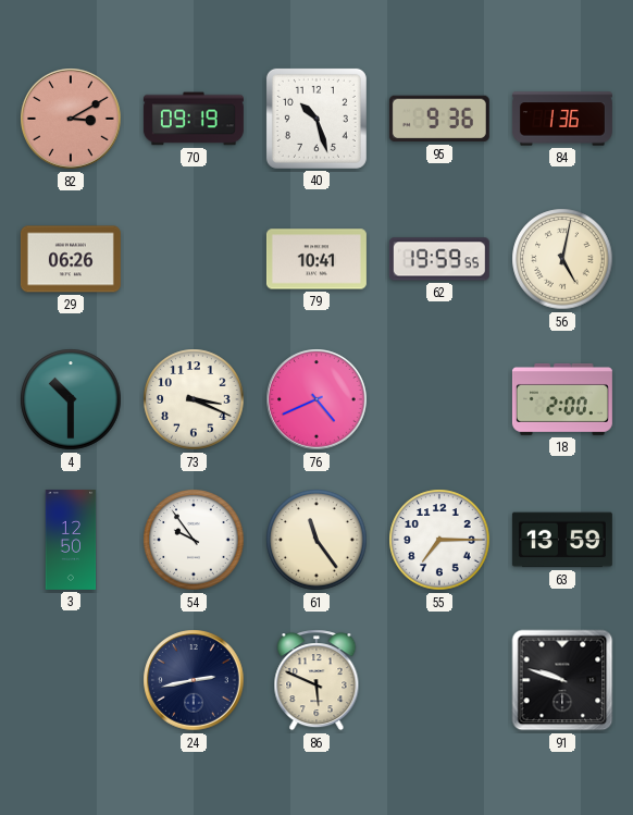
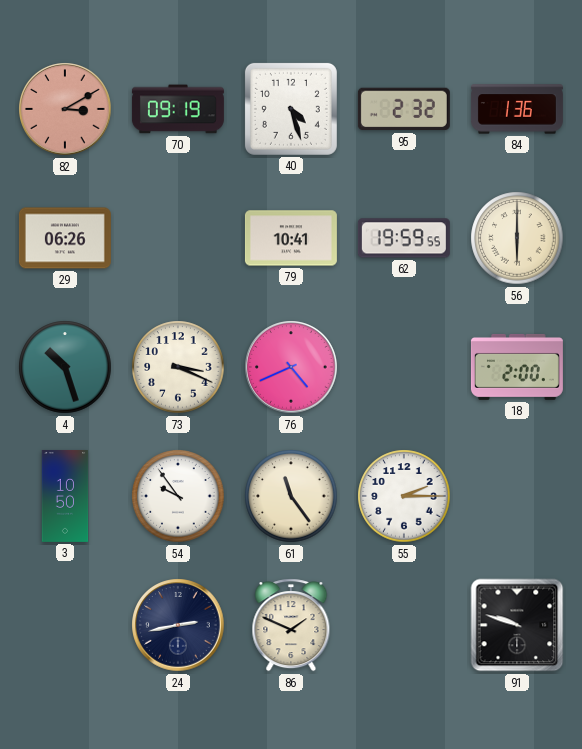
40: 10:27 -> 4:27 (291, 109)
95: 9:36 -> 2:32 (404, 109)
56: 5:02 -> 6:00 (517, 238)
4: 10:30 -> 10:27 (65, 367)
3: 12:50 -> 10:50 (65, 496)
55: 7:15 -> 2:15 (404, 496)
63: 13:59 -> none (562, 540)
86: 5:49 -> 1:49 (291, 625)
